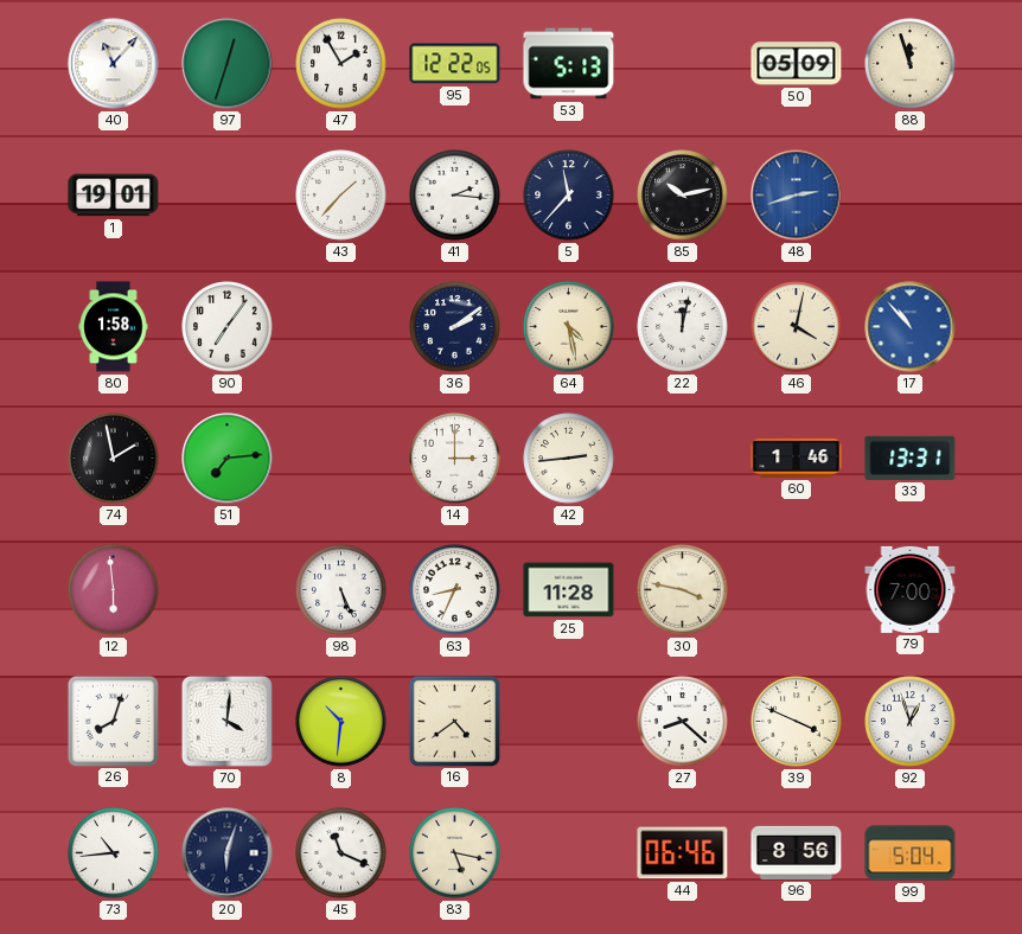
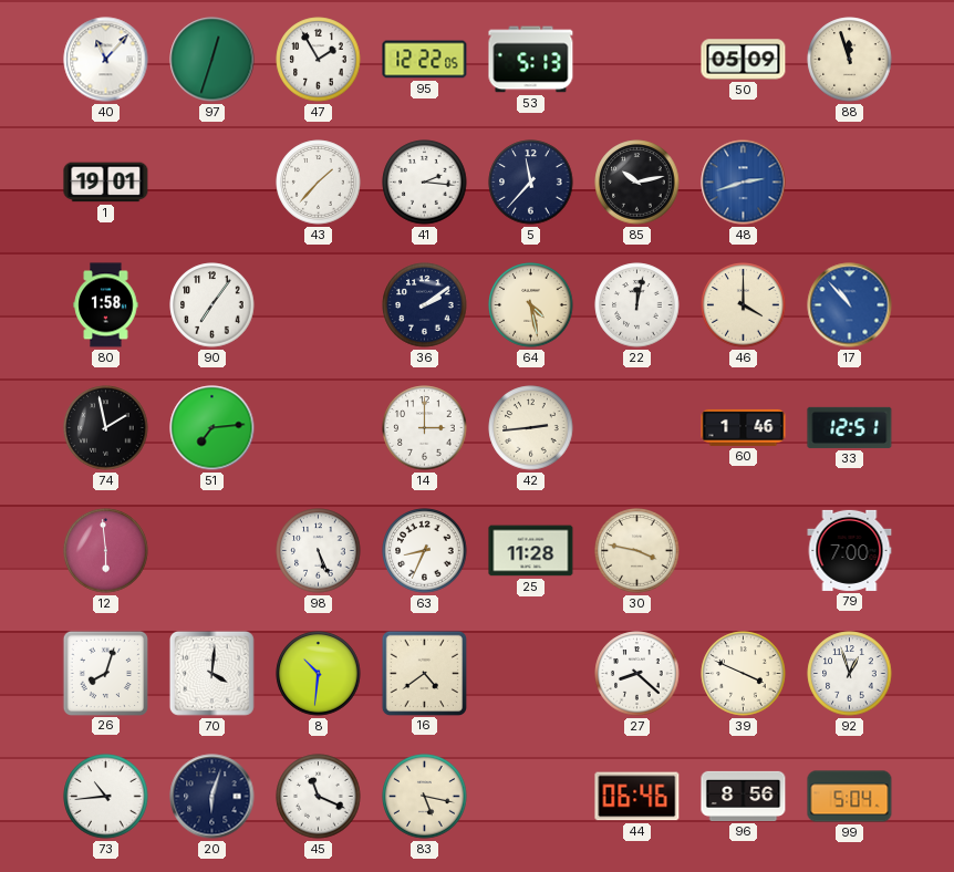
46: 4:02 -> 4:00 (744, 305)
33: 13:31 -> 12:51 (850, 427)
